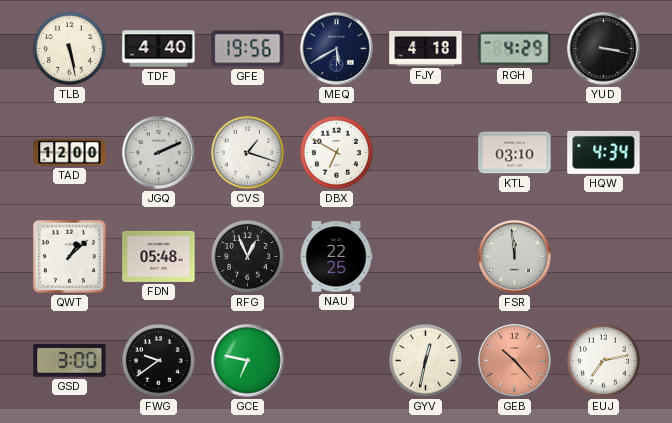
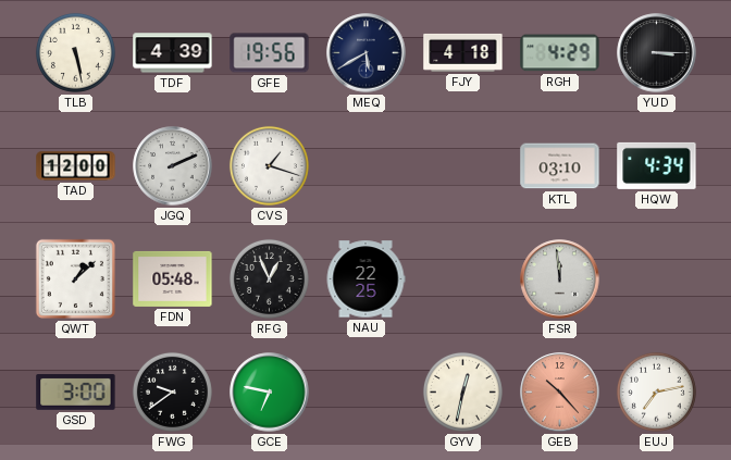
TDF: 4:40 -> 4:39 (173, 53)
YUD: 3:17 -> 3:15 (657, 53)
DBX: 6:50 -> none (336, 152)
